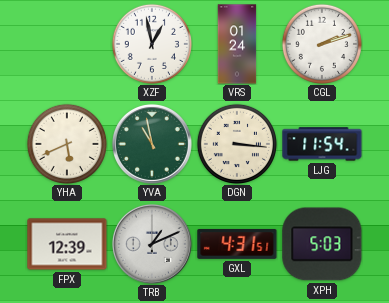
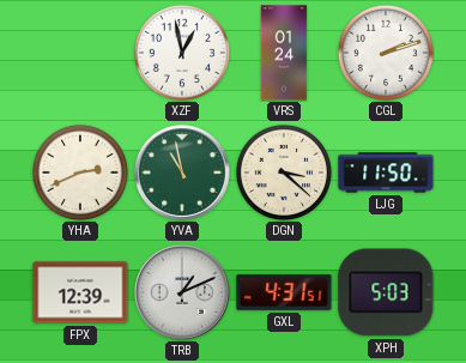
YHA: 5:41 -> 2:41 (80, 173)
DGN: 3:16 -> 3:22 (284, 173)
LJG: 11:54 -> 11:50 (386, 173)
